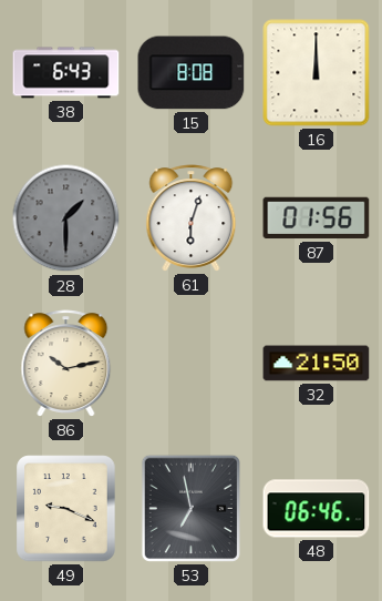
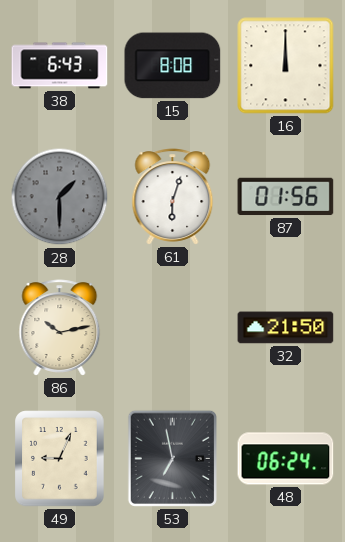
49: 9:19 -> 9:04 (60, 459)
48: 06:46 -> 06:24 (286, 459)
